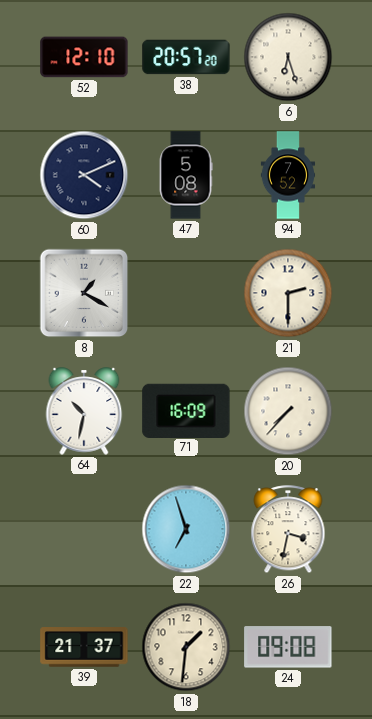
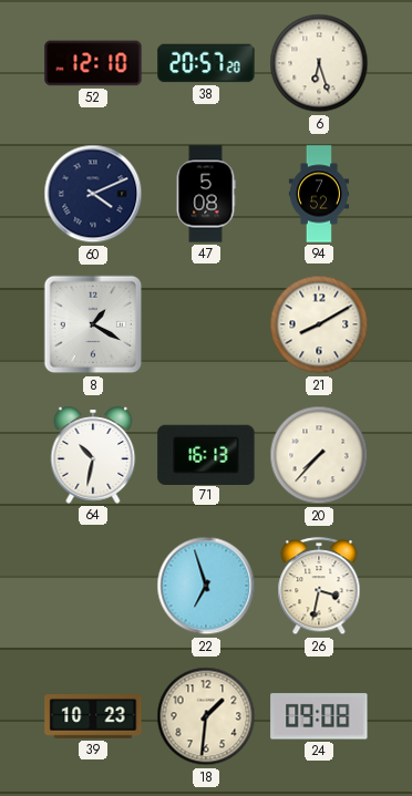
21: 2:30 -> 8:10 (319, 324)
71: 16:09 -> 16:13 (206, 454)
39: 21:37 -> 10:23 (93, 716)
